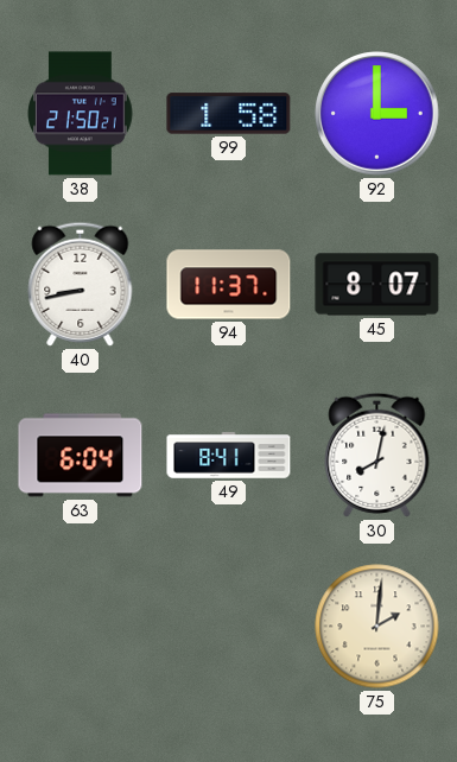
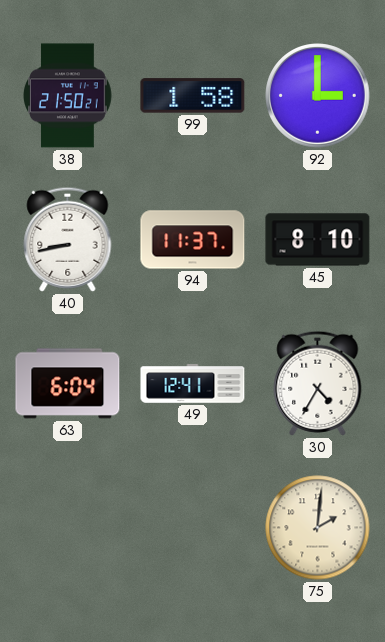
45: 8:07 -> 8:10 (318, 240)
49: 8:41 -> 12:41 (193, 384)
30: 8:02 -> 4:35 (318, 383)
